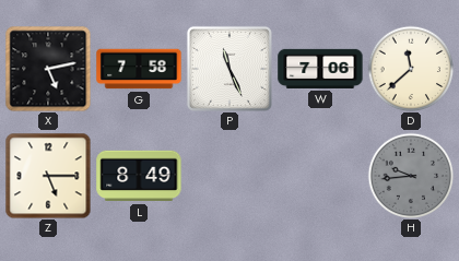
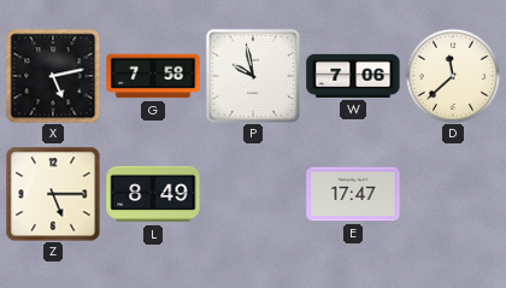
P: 11:26 -> 9:58 (253, 76)
E: none -> 17:47 (353, 194)
H: 9:44 -> none (411, 176)
